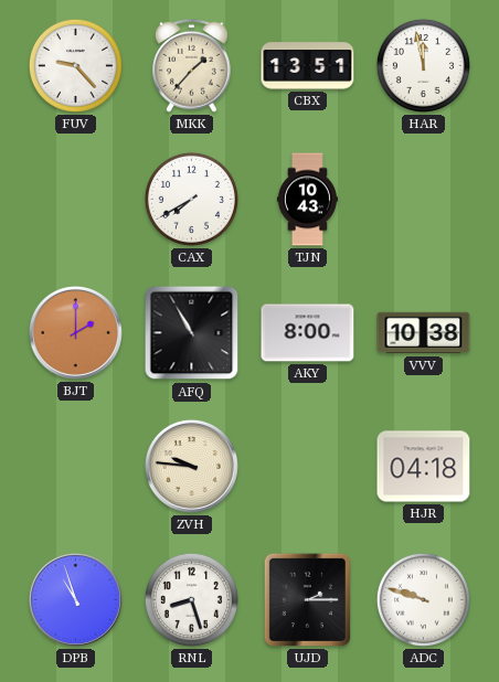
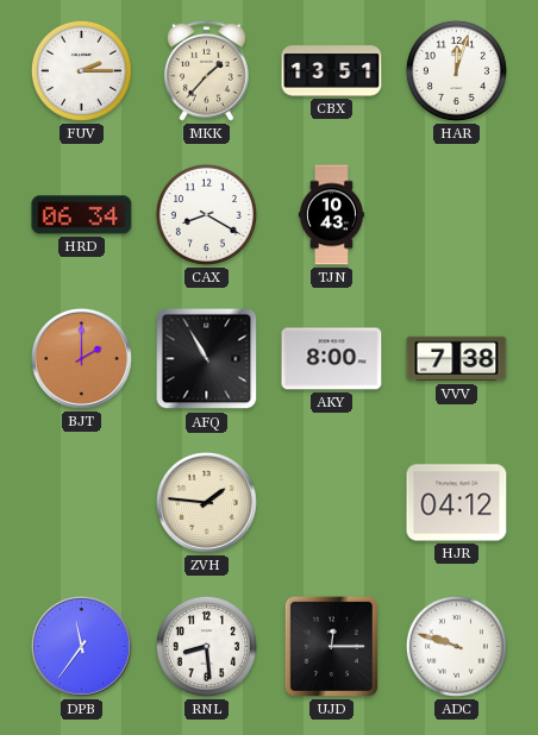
FUV: 9:23 -> 2:15 (81, 70)
HAR: 11:58 -> 12:03 (456, 70)
HRD: none -> 06:34 (82, 215)
CAX: 7:40 -> 8:20 (206, 214)
VVV: 10:38 -> 7:38 (457, 359)
ZVH: 9:46 -> 1:46 (206, 502)
HJR: 04:18 -> 04:12 (457, 503)
DPB: 10:57 -> 11:36 (81, 646)
RNL: 8:27 -> 8:29 (206, 646)
UJD: 2:15 -> 12:15 (331, 646)
